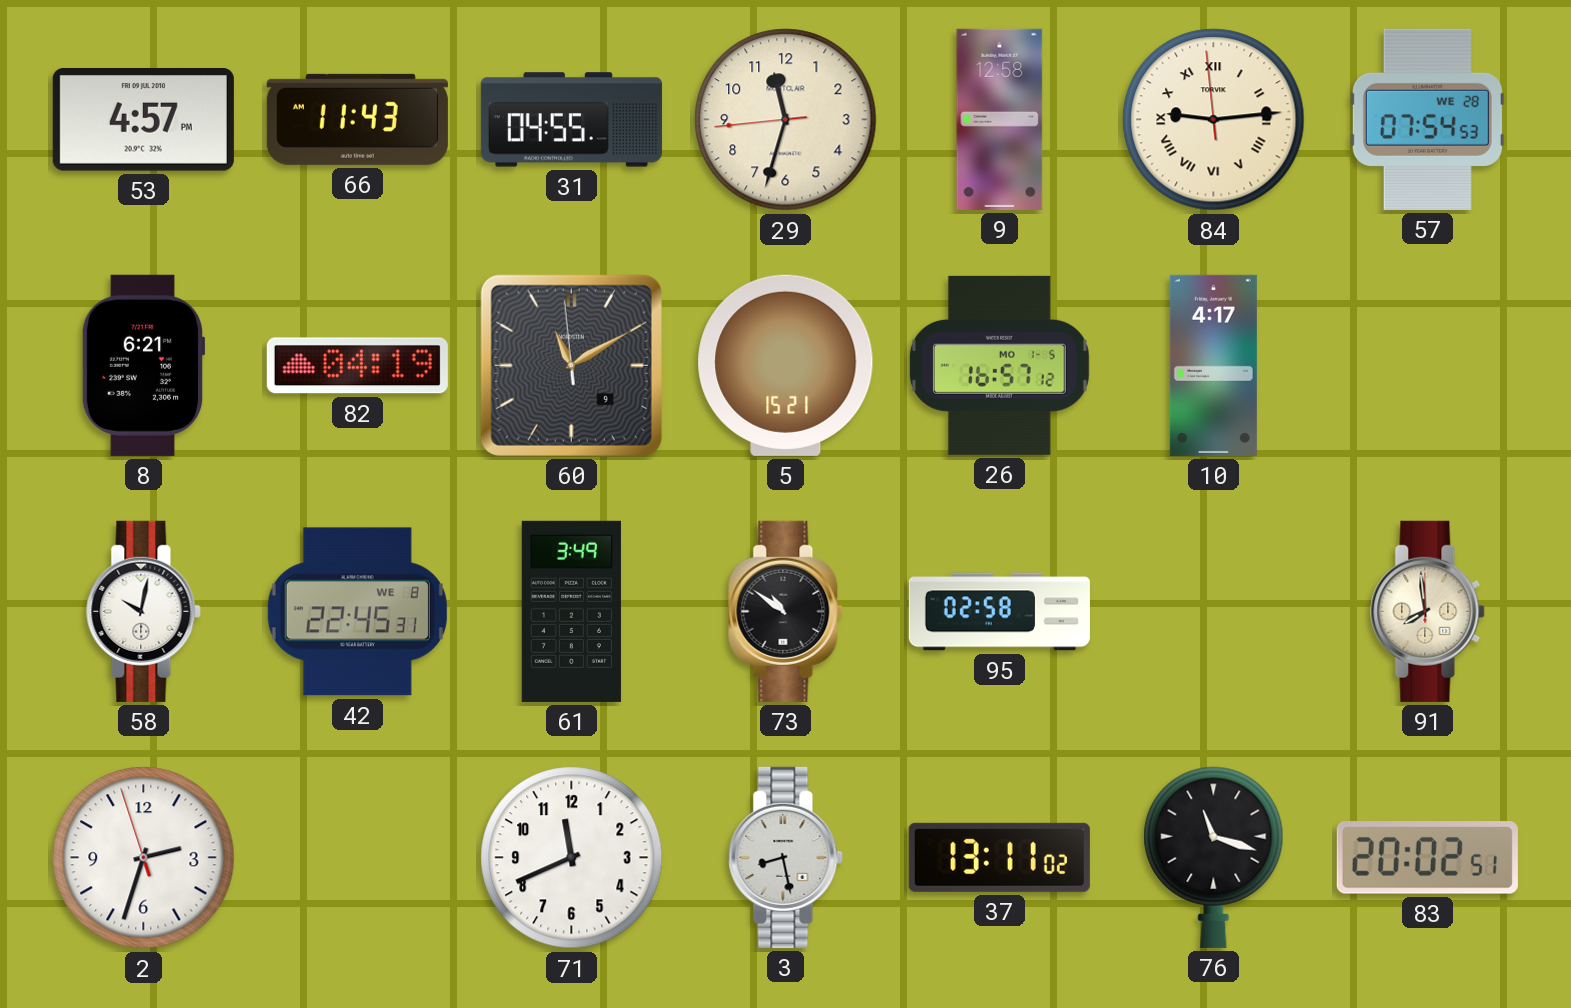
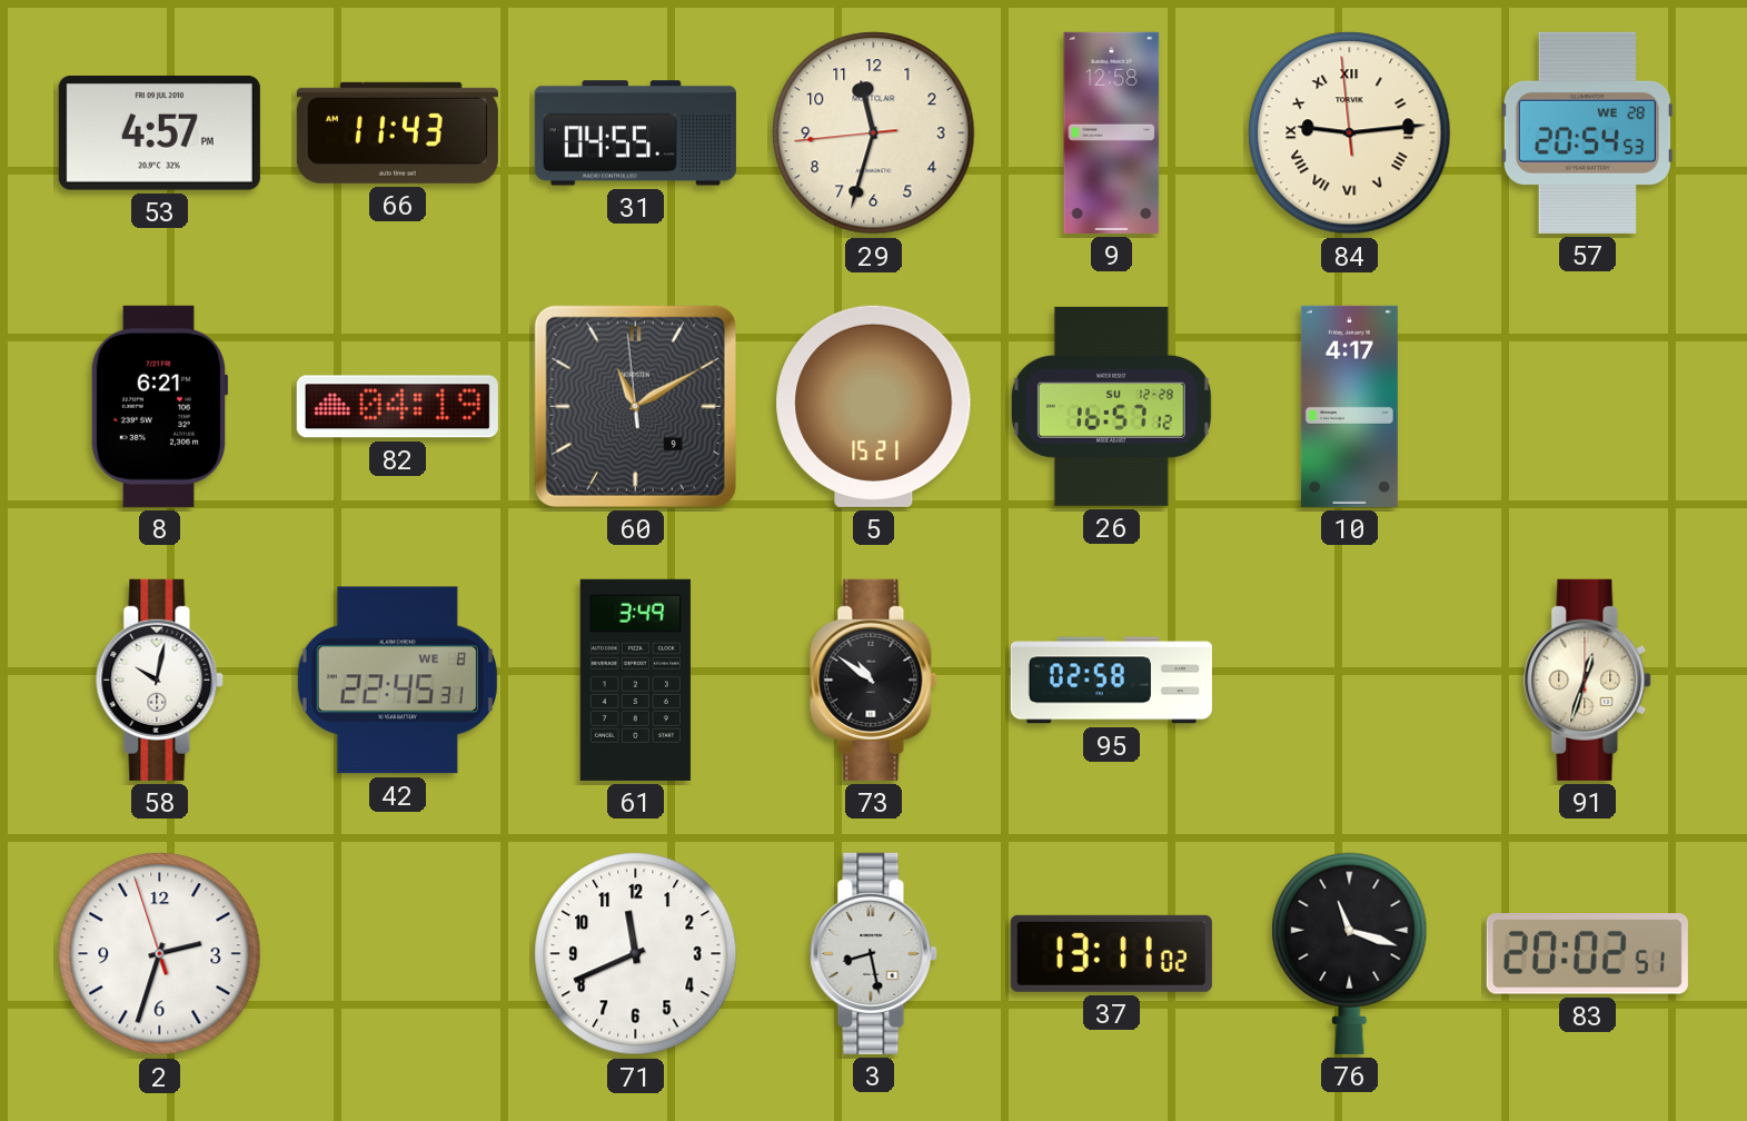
57: 07:54 -> 20:54 (1587, 132)
26 date: MO 1-5 -> SU 12-28 (1111, 406)
91: 7:59 -> 12:33 (1588, 679)
